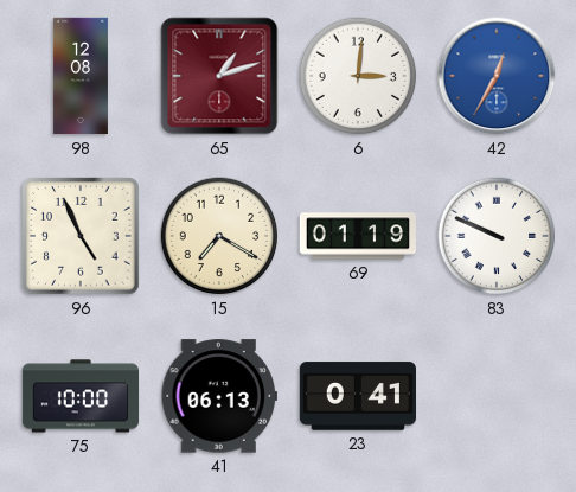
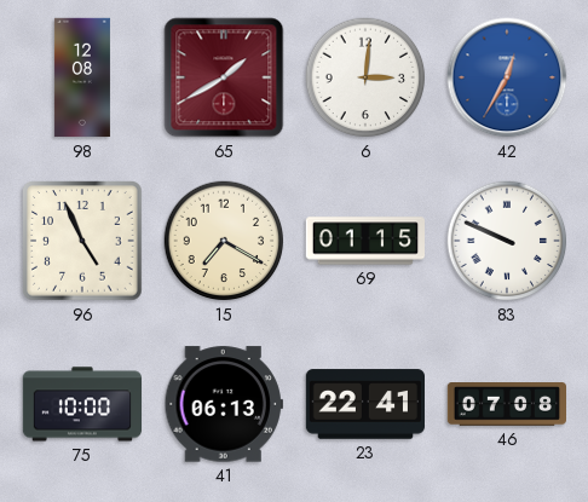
65: 1:12 -> 1:40 (224, 77)
69: 01:19 -> 01:15 (365, 241)
23: 0:41 -> 22:41 (364, 404)
46: none -> 07:08 (506, 405)
